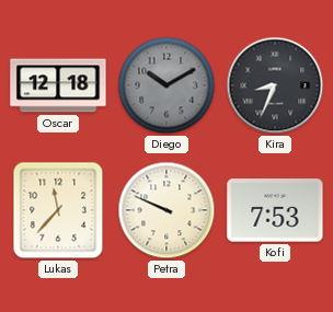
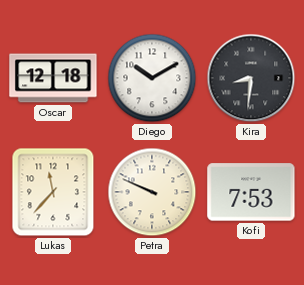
Diego dial: grey -> white (152, 78)
Kira: 8:34 -> 8:31 (251, 78)
